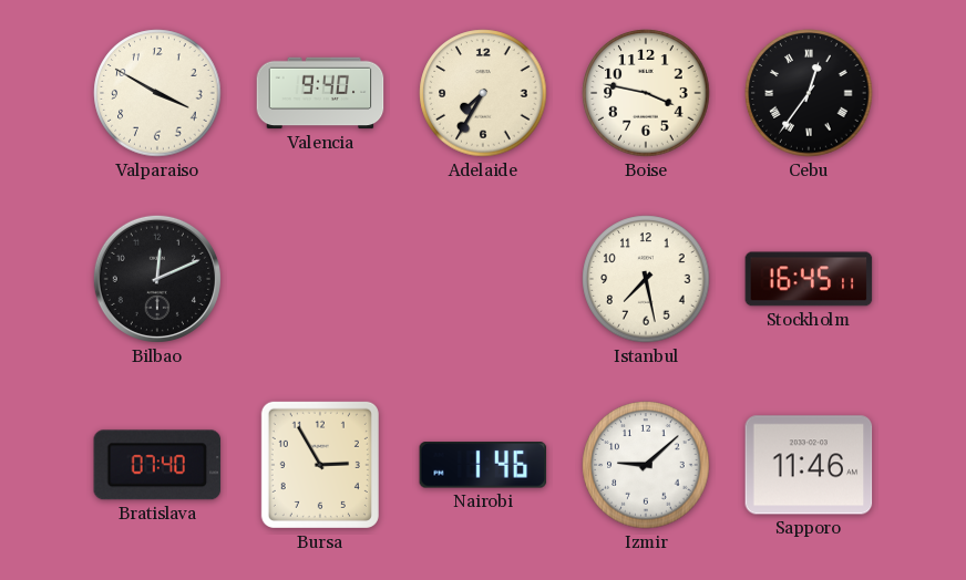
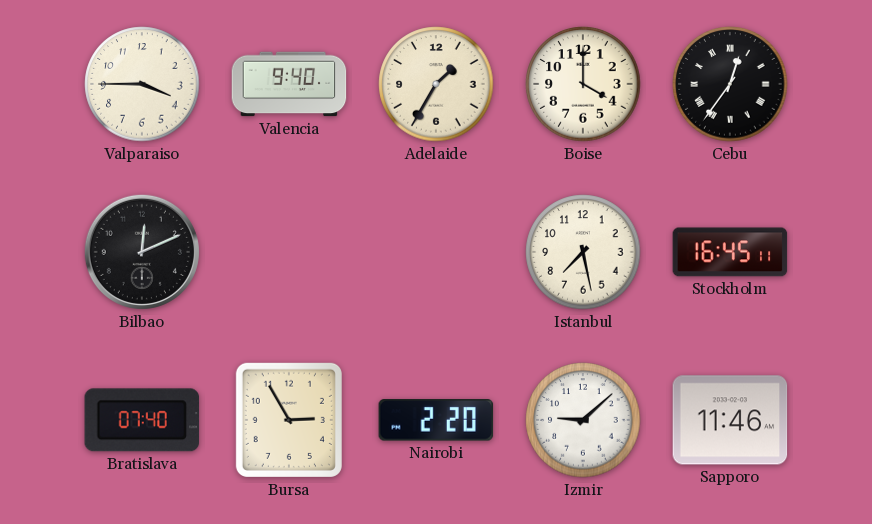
Valparaiso: 3:50 -> 3:45 (142, 84)
Adelaide: 7:35 -> 1:35 (436, 84)
Boise: 3:47 -> 4:00 (583, 84)
Nairobi: 1:46 -> 2:20 (436, 420)
